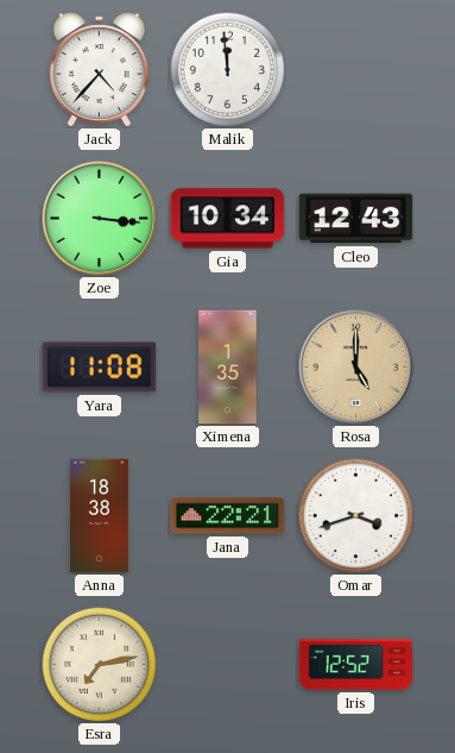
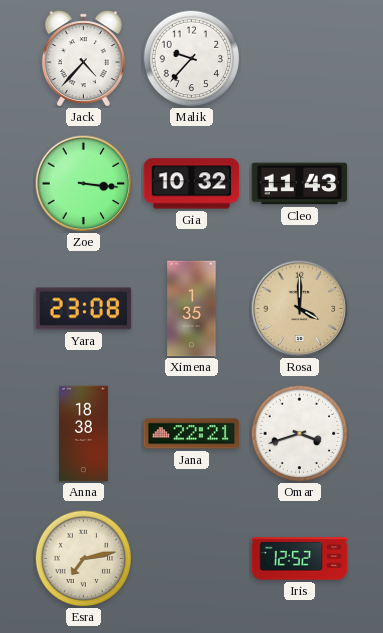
Malik: 11:59 -> 9:37 (191, 58)
Gia: 10:34 -> 10:32 (192, 184)
Cleo: 12:43 -> 11:43 (300, 184)
Yara: 11:08 -> 23:08 (84, 309)
Rosa: 5:00 -> 4:00 (300, 309)
